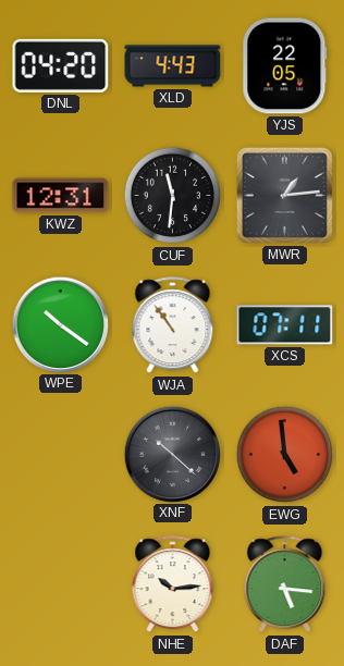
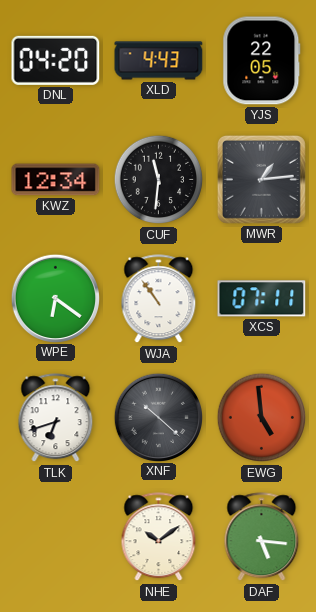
KWZ: 12:31 -> 12:34 (56, 180)
WPE: 10:21 -> 6:21 (55, 298)
TLK: none -> 6:42 (56, 418)
NHE: 10:14 -> 10:09 (159, 537)
